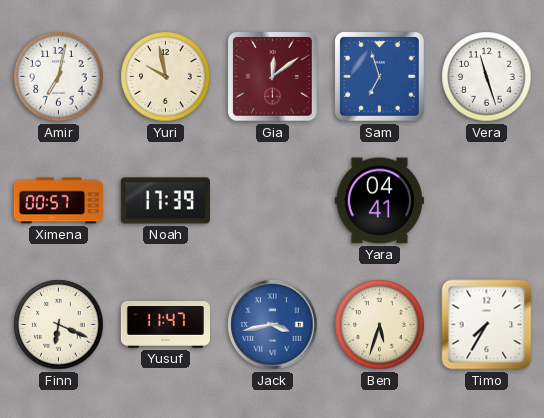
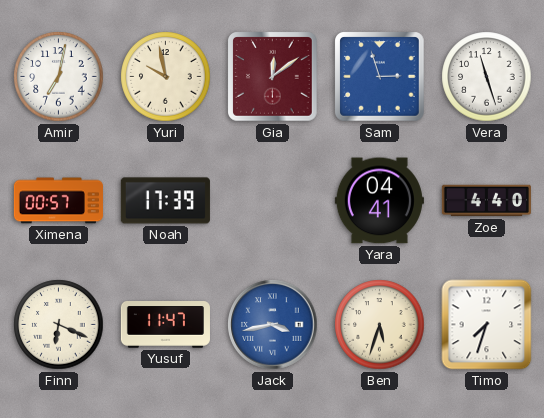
Sam: 6:57 -> 2:57 (380, 77)
Zoe: none -> 4:40 (486, 201)
Timo: 7:35 -> 7:33 (487, 325)
